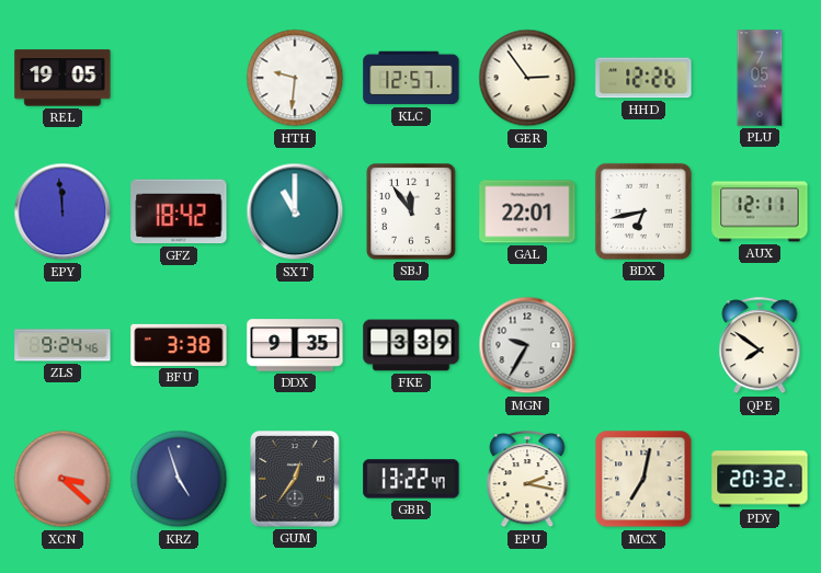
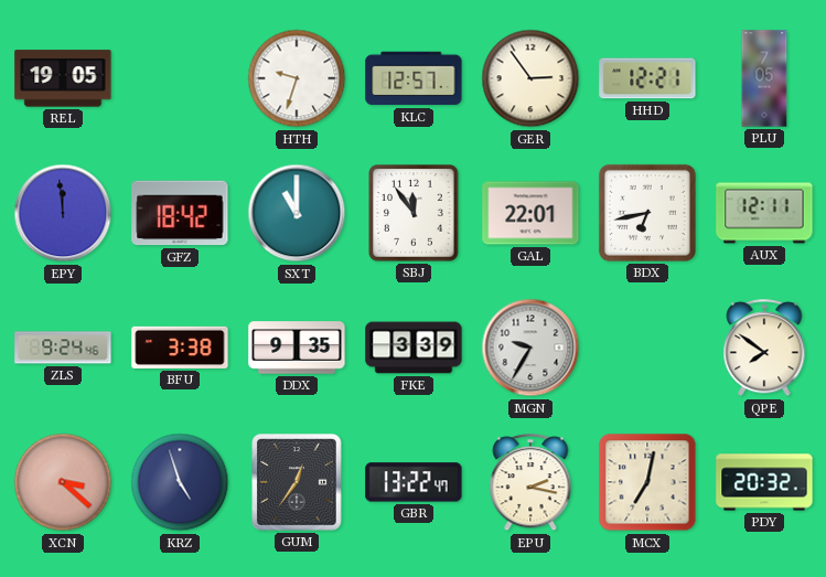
HTH: 9:31 -> 9:33 (297, 78)
HHD: 12:26 -> 12:21 (647, 78)
